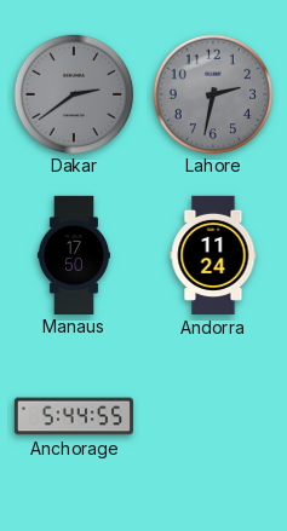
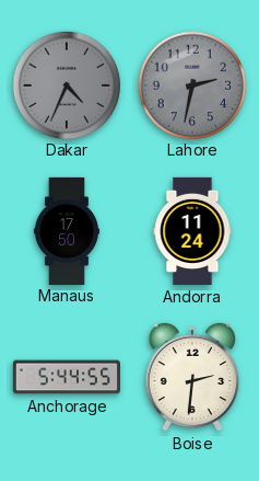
Dakar: 2:39 -> 4:34 (66, 84)
Boise: none -> 2:31 (192, 377)
